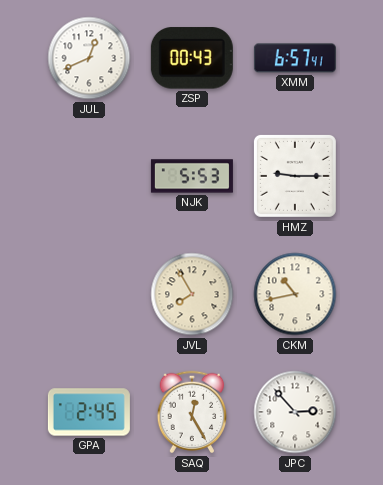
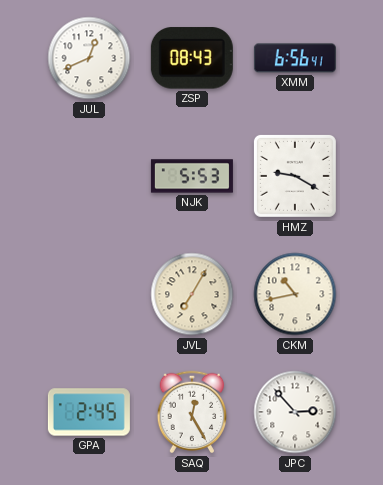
ZSP: 00:43 -> 08:43 (192, 58)
XMM: 6:57 -> 6:56 (295, 58)
HMZ: 9:15 -> 9:20 (295, 176)
JVL: 7:55 -> 7:05 (192, 294)
